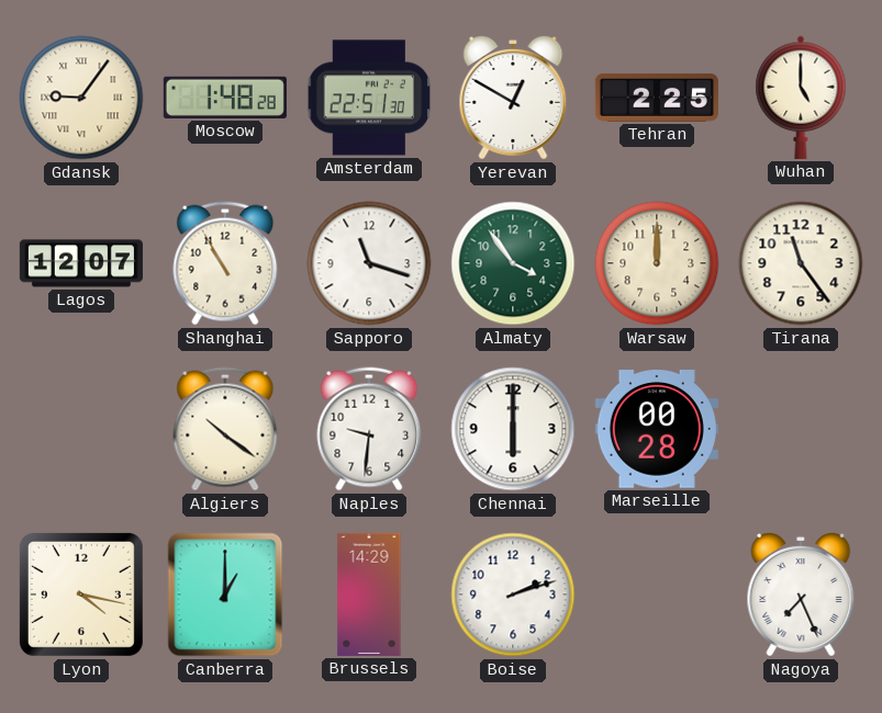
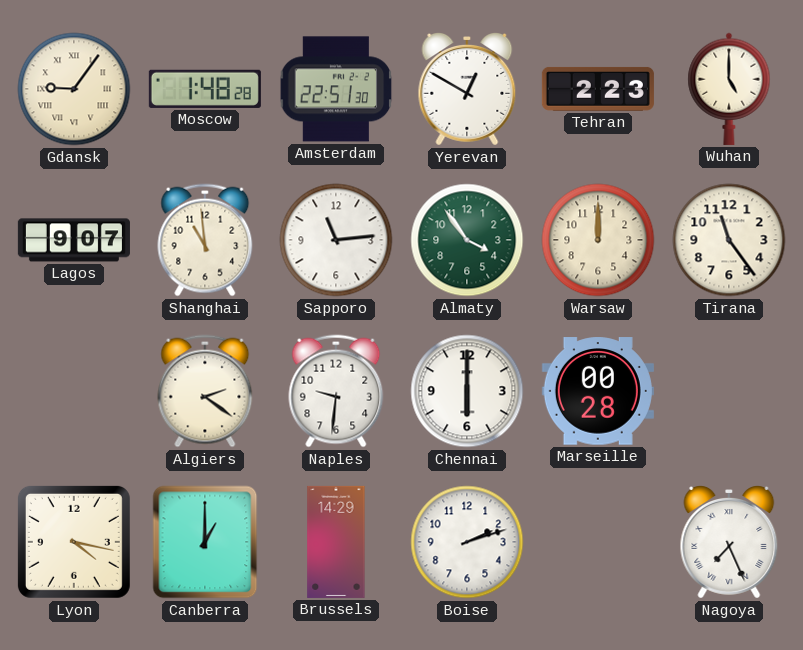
Tehran: 2:25 -> 2:23 (598, 89)
Lagos: 12:07 -> 9:07 (74, 240)
Shanghai: 10:55 -> 10:59 (205, 240)
Sapporo: 11:18 -> 11:14 (336, 240)
Algiers: 10:21 -> 2:21 (205, 391)
